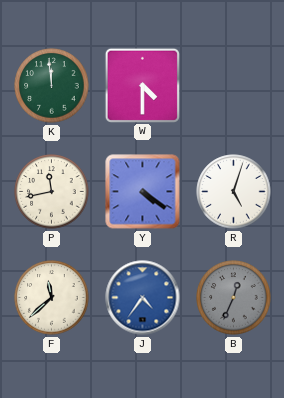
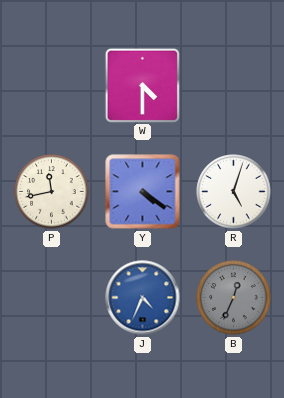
K: 11:59 -> none (52, 86)
F: 11:38 -> none (52, 298)
J: 4:36 -> 4:34 (143, 298)
